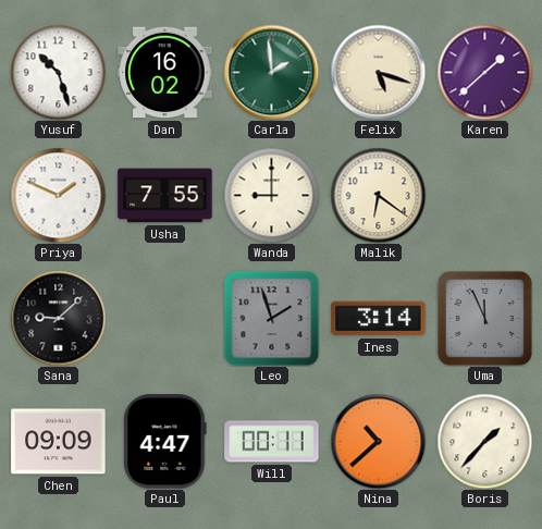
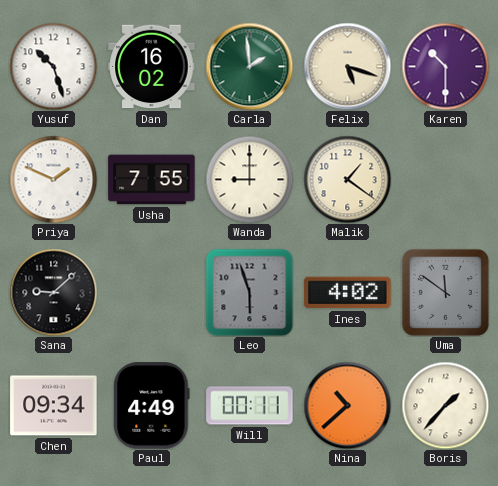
Karen: 1:38 -> 10:30 (445, 66)
Malik: 6:21 -> 1:21 (347, 179)
Leo: 1:57 -> 5:57 (249, 292)
Ines: 3:14 -> 4:02 (348, 293)
Uma: 11:56 -> 11:51 (445, 292)
Chen: 09:09 -> 09:34 (54, 406)
Paul: 4:47 -> 4:49 (152, 406)
